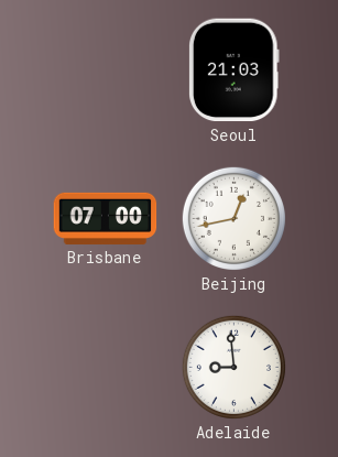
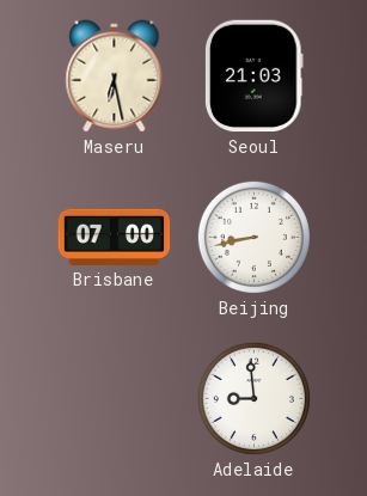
Maseru: none -> 6:28 (115, 76)
Beijing: 12:43 -> 8:43 (253, 237)
